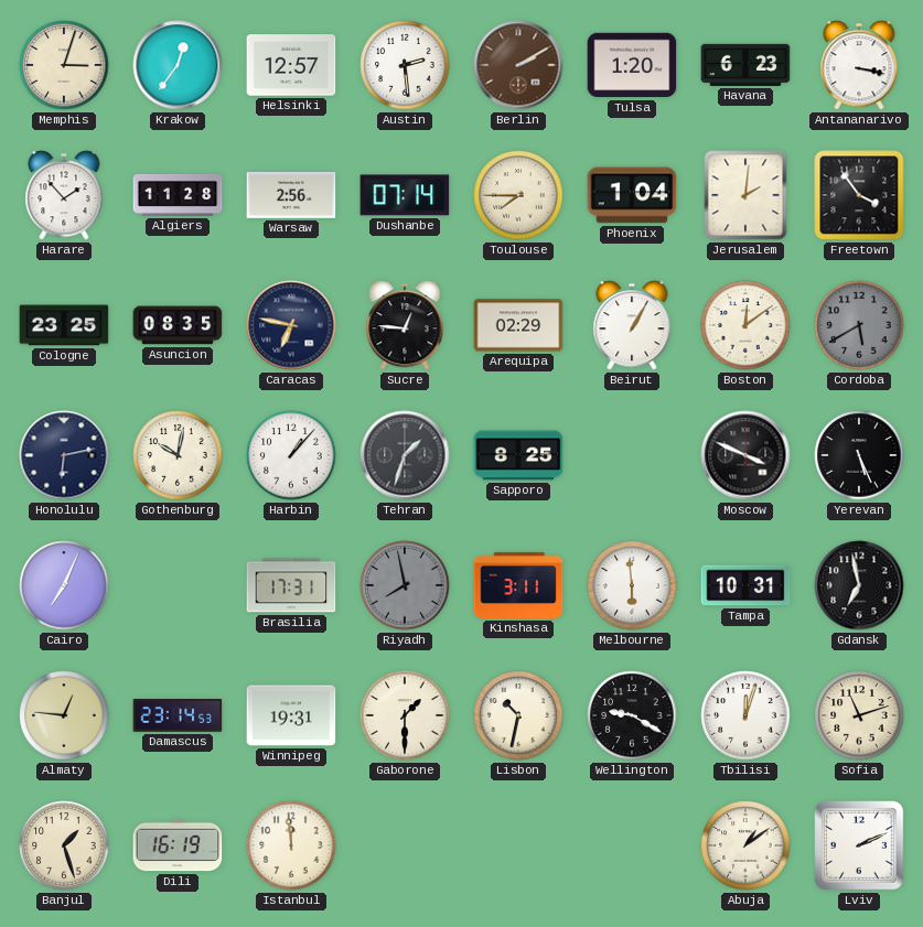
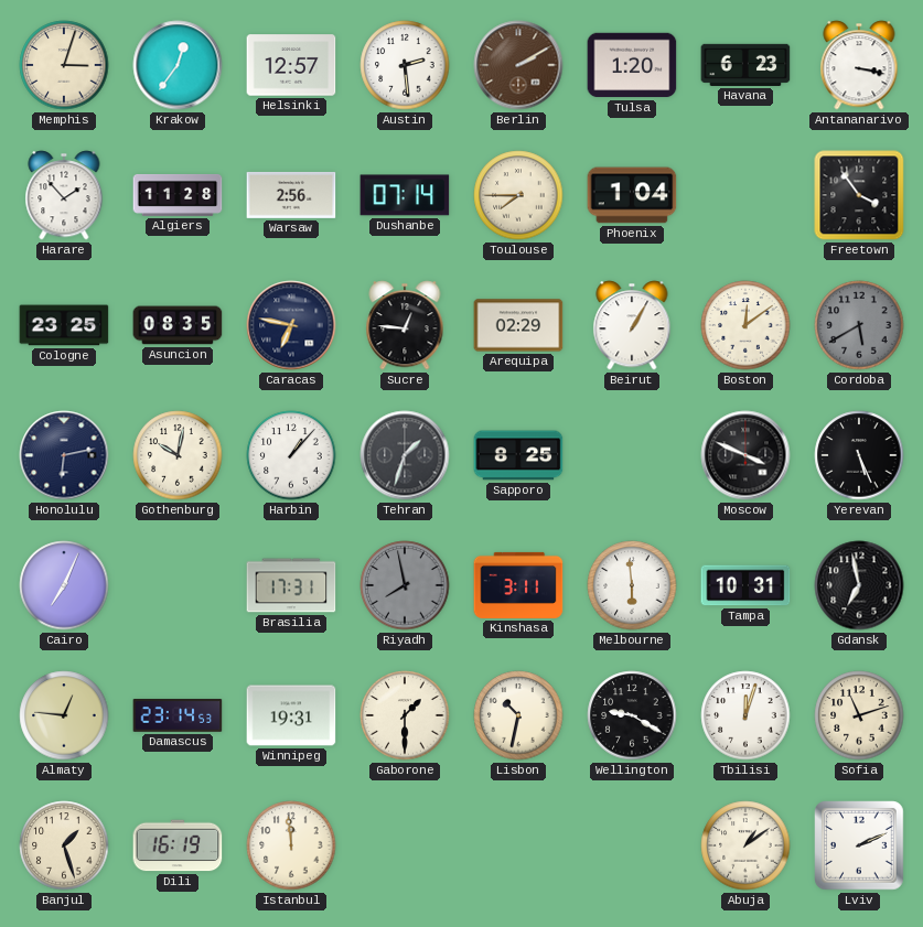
Jerusalem: 2:01 -> none (745, 195)
